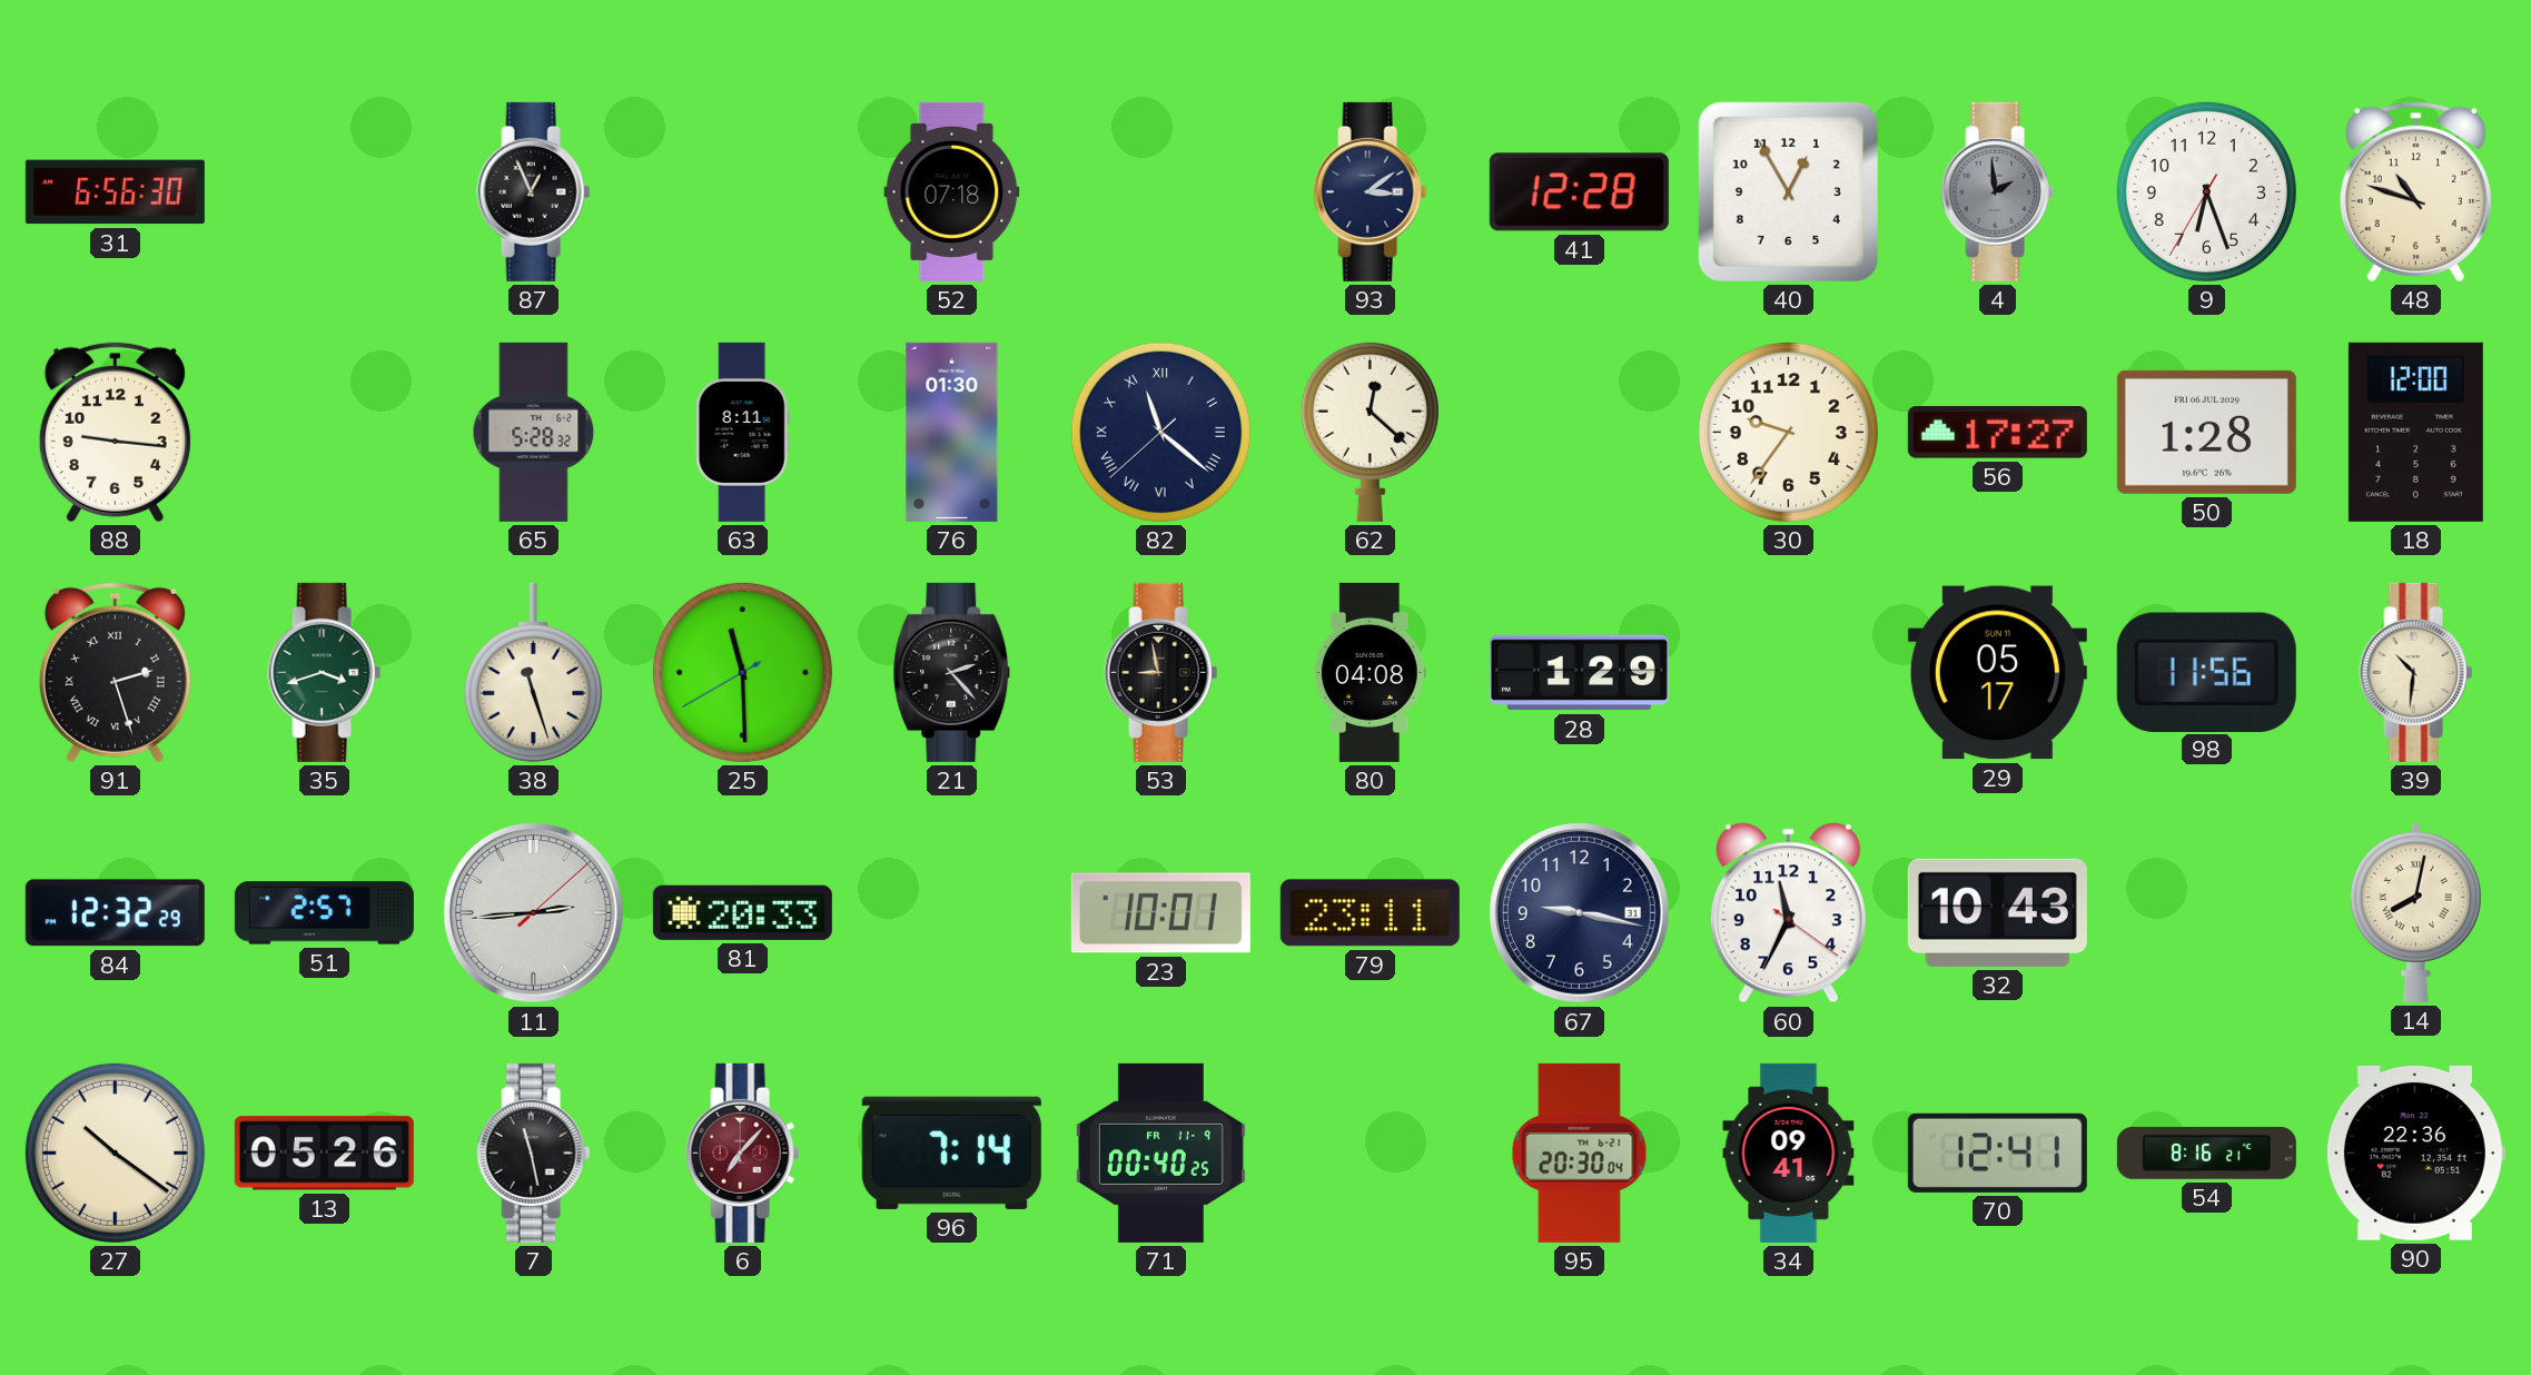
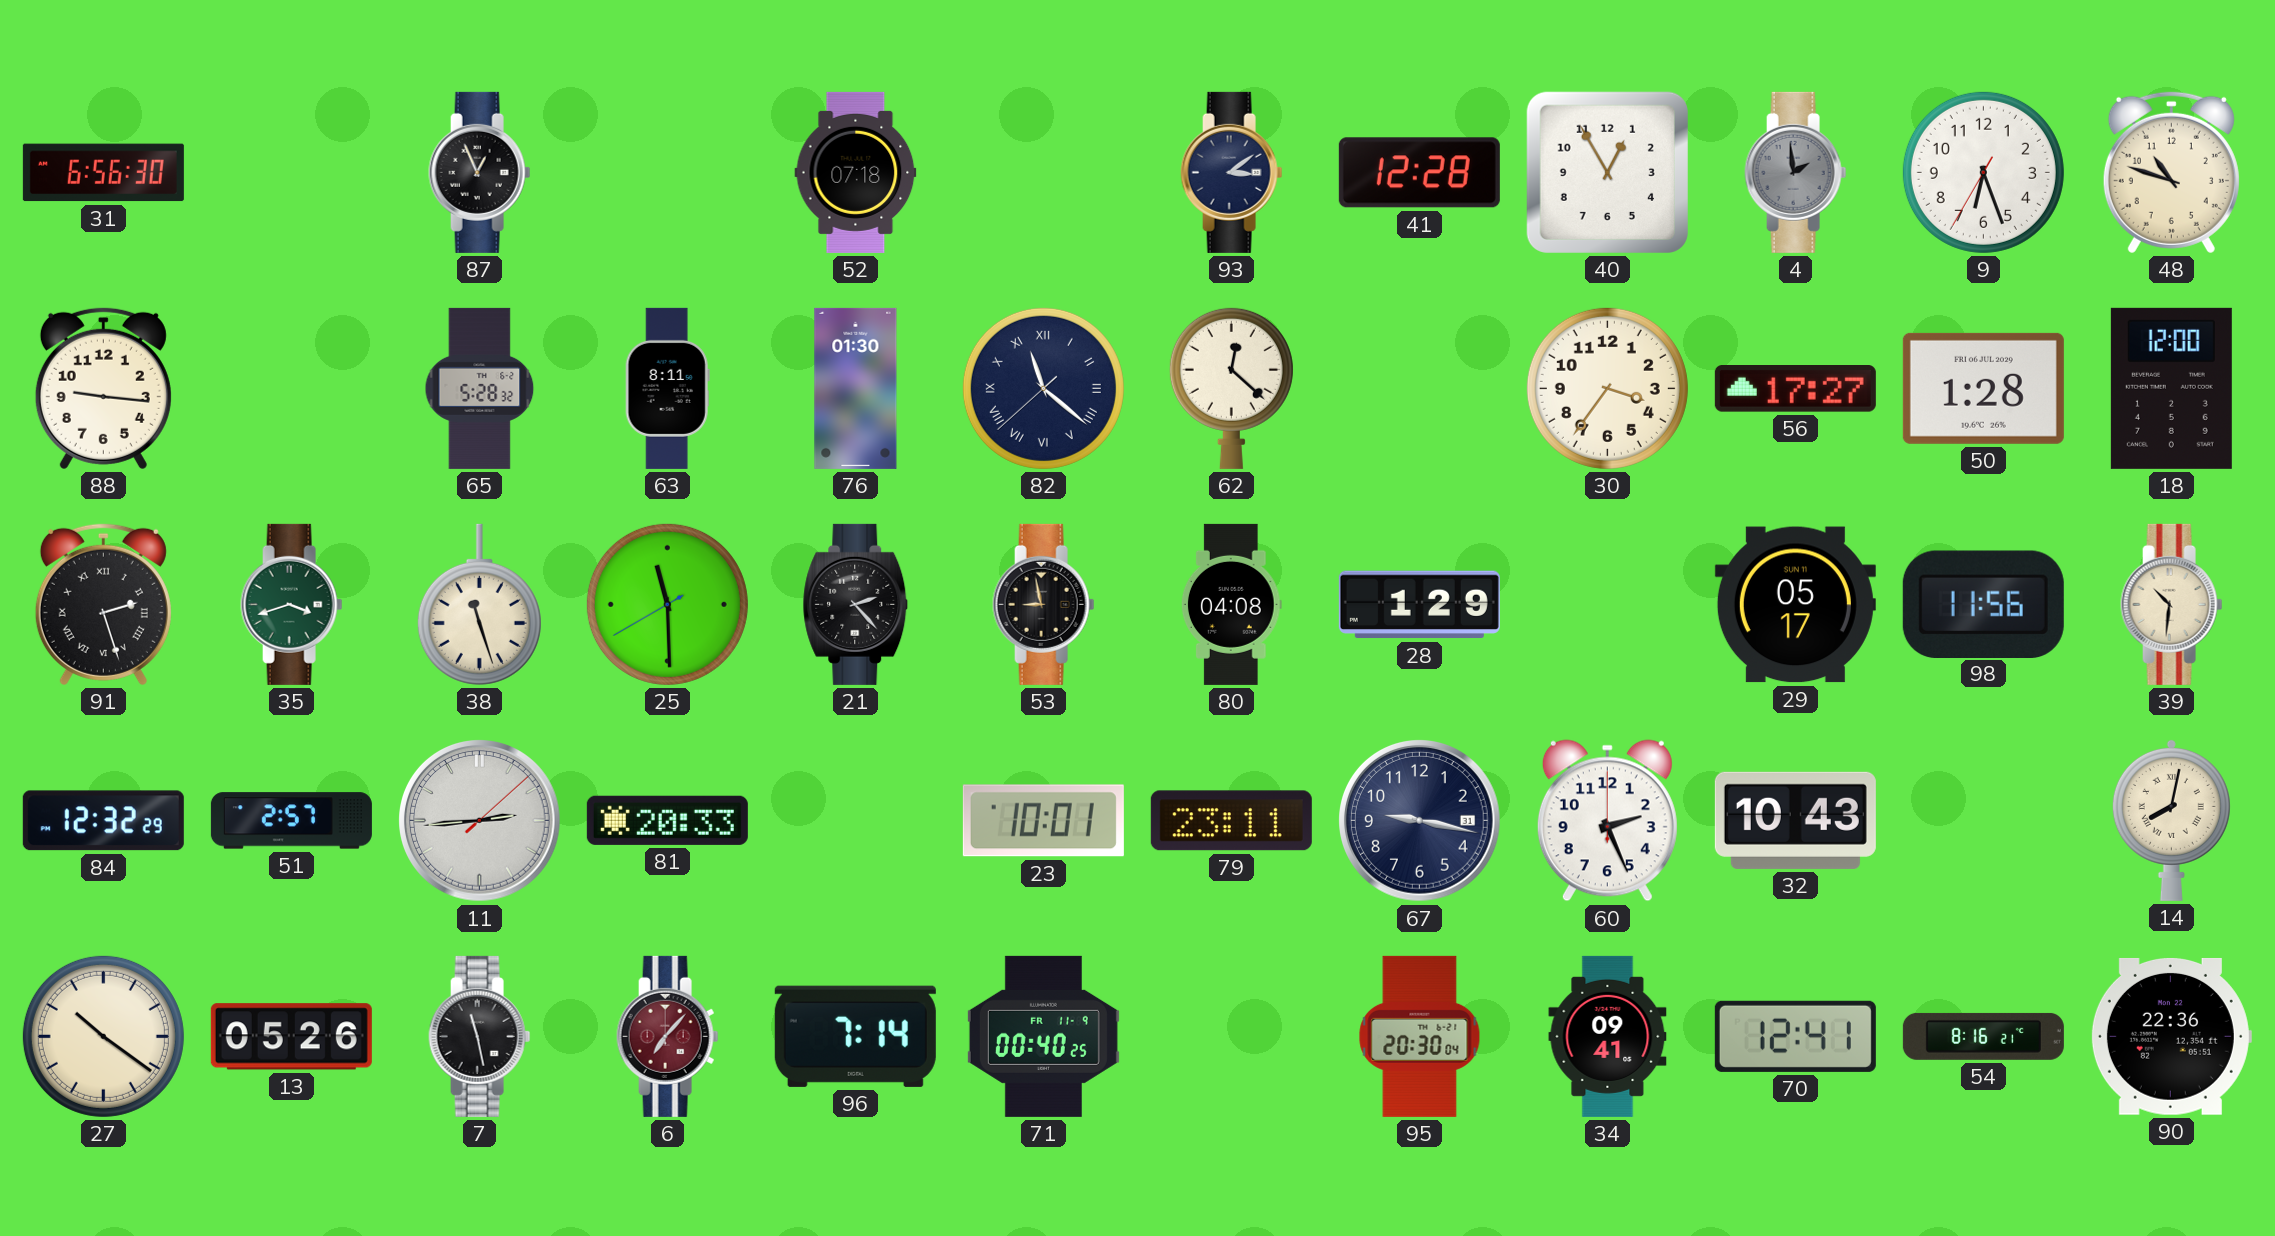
30: 9:36 -> 3:36 (1607, 388)
60: 11:34 -> 2:26 (1607, 821)
